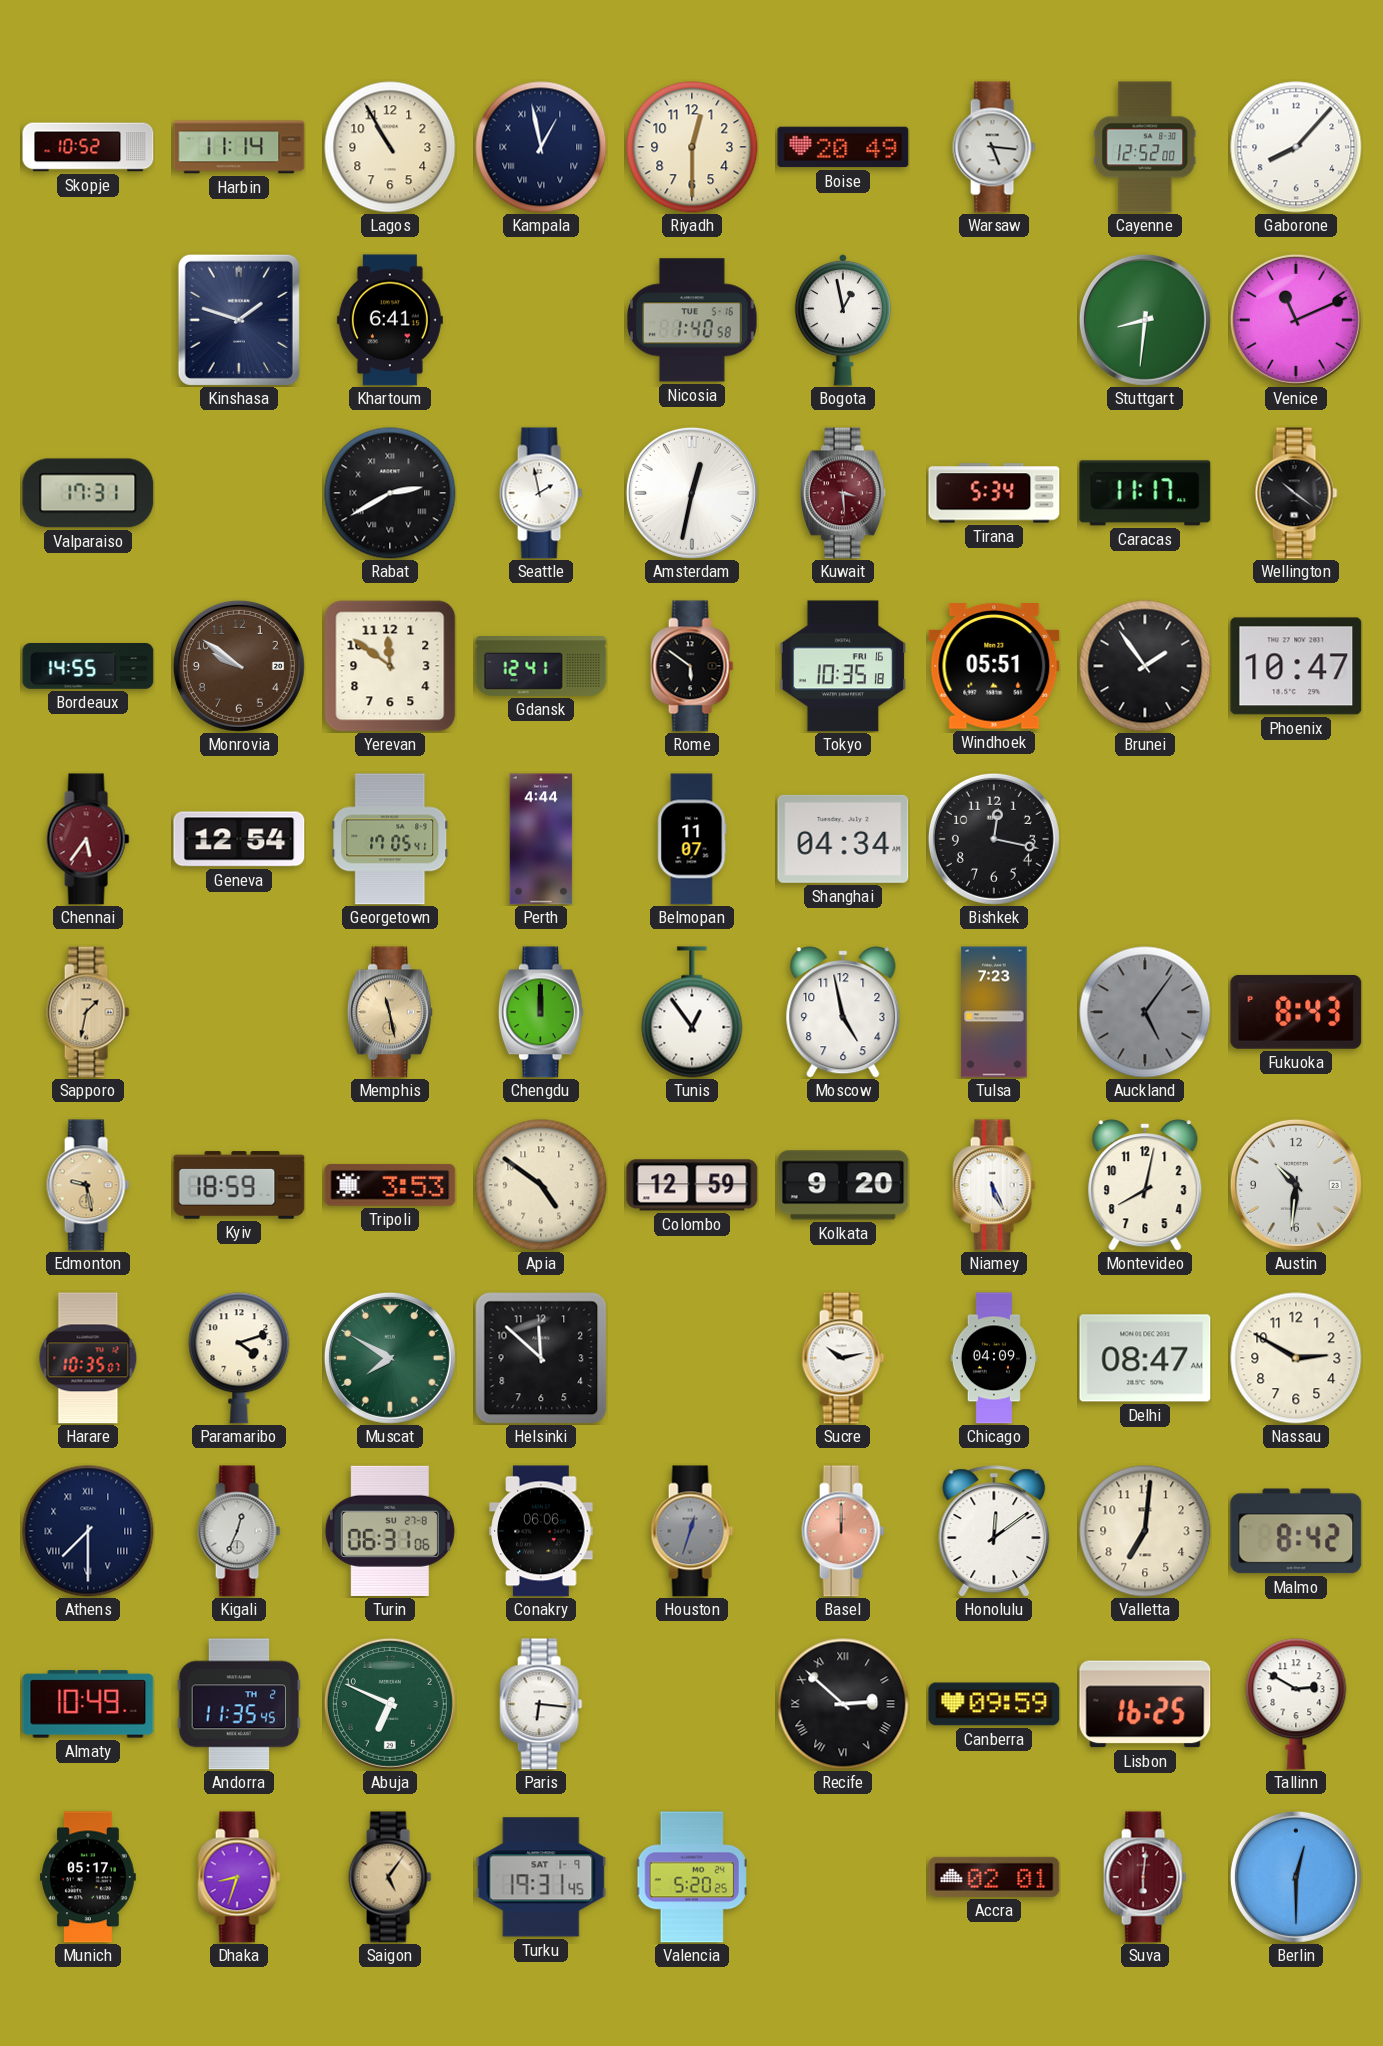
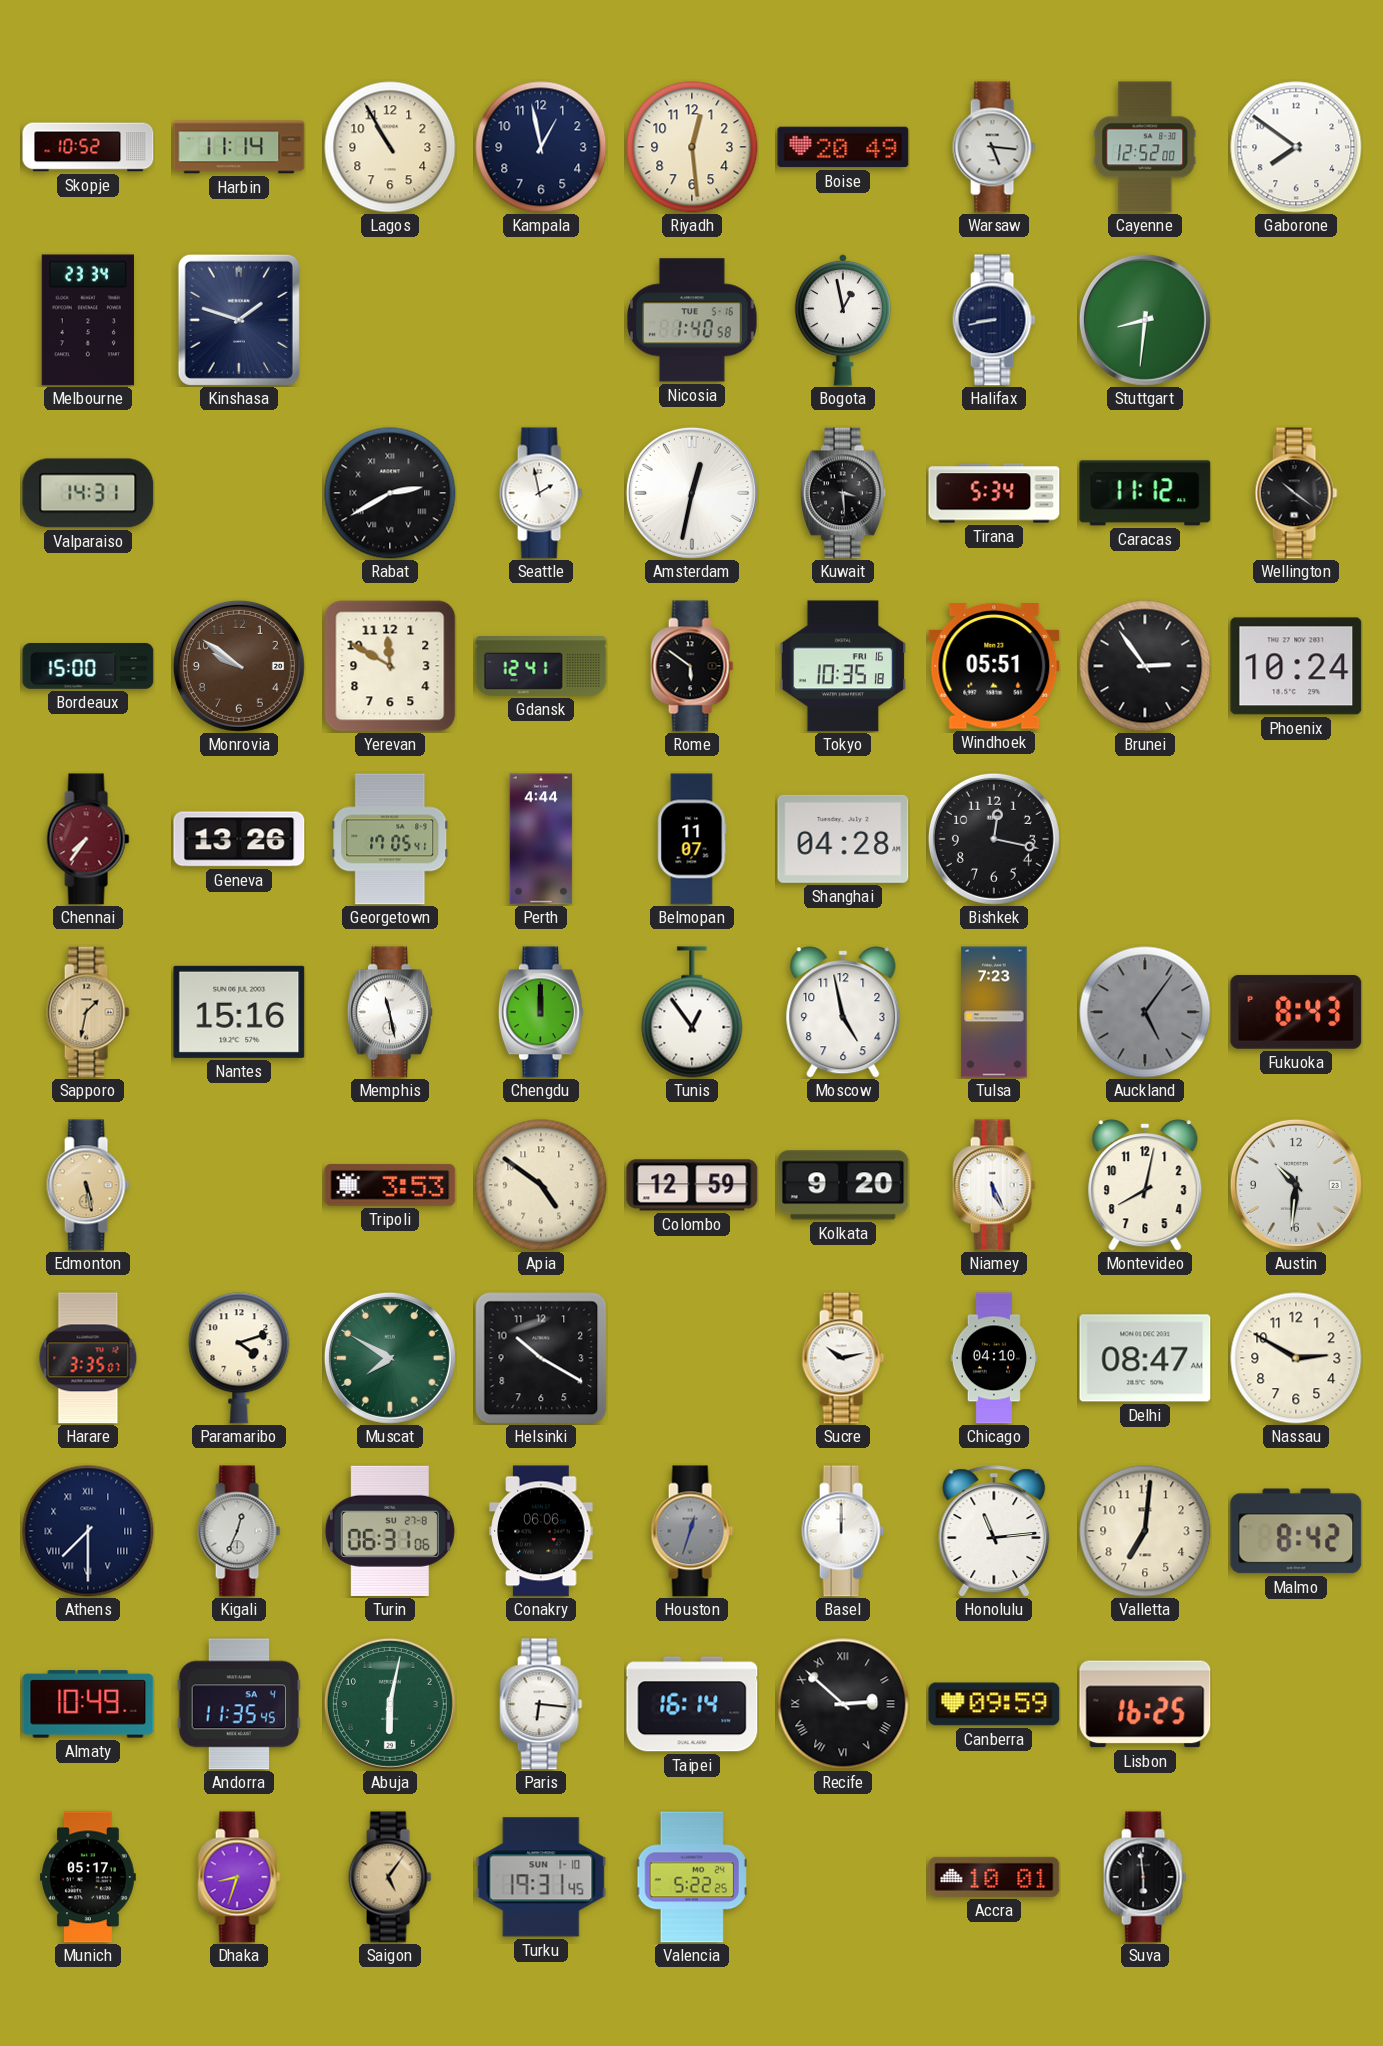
Kampala numerals: Roman -> Arabic (541, 147)
Riyadh: 12:30 -> 12:29 (692, 147)
Gaborone: 8:07 -> 7:51 (1296, 147)
Melbourne: none -> 23:34 (88, 320)
Khartoum: 6:41 -> none (390, 320)
Halifax: none -> 8:43 (994, 320)
Venice: 11:11 -> none (1296, 320)
Valparaiso: 17:31 -> 14:31 (88, 493)
Kuwait dial: burgundy -> black (843, 493)
Caracas: 11:17 -> 11:12 (1145, 493)
Bordeaux: 14:55 -> 15:00 (88, 667)
Yerevan: 11:51 -> 11:50 (390, 666)
Brunei: 1:54 -> 2:54 (1145, 666)
Phoenix: 10:47 -> 10:24 (1296, 666)
Chennai: 5:36 -> 7:36 (88, 839)
Geneva: 12:54 -> 13:26 (239, 839)
Shanghai: 04:34 -> 04:28 (843, 839)
Nantes: none -> 15:16 (239, 1012)
Memphis dial: champagne -> white (390, 1012)
Edmonton: 9:28 -> 5:28 (88, 1185)
Kyiv: 18:59 -> none (239, 1185)
Harare: 10:35 -> 3:35 (88, 1358)
Helsinki: 11:52 -> 10:20 (541, 1358)
Chicago: 04:09 -> 04:10 (993, 1358)
Basel dial: salmon -> white (843, 1531)
Honolulu: 12:09 -> 11:14 (994, 1531)
Andorra date: TH 2 -> SA 4 (239, 1704)
Abuja: 6:49 -> 6:02 (390, 1704)
Taipei: none -> 16:14 (692, 1704)
Tallinn: 2:50 -> none (1296, 1704)
Turku date: SAT 1-9 -> SUN 1-10 (541, 1877)
Valencia: 5:20 -> 5:22 (692, 1877)
Accra: 02:01 -> 10:01 (994, 1877)
Suva: 6:01 -> 5:59 (1145, 1877)
Suva dial: burgundy -> black (1145, 1877)
Berlin: 12:30 -> none (1296, 1877)
